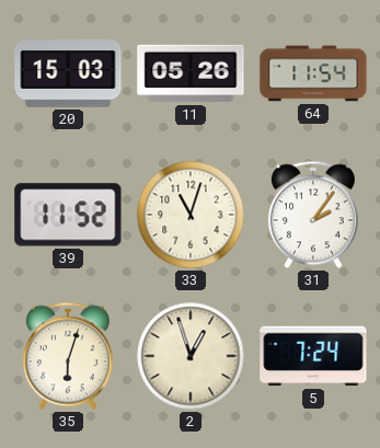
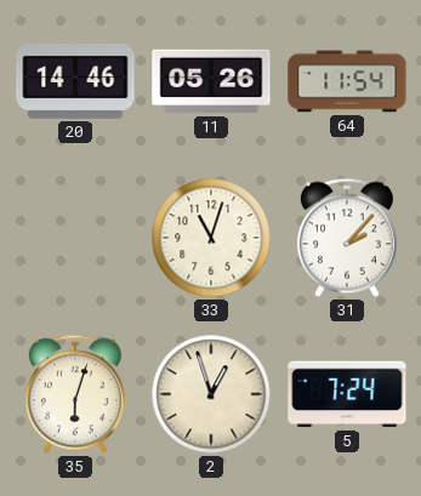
20: 15:03 -> 14:46 (75, 82)
39: 11:52 -> none (68, 215)
31: 2:06 -> 2:07 (347, 238)
